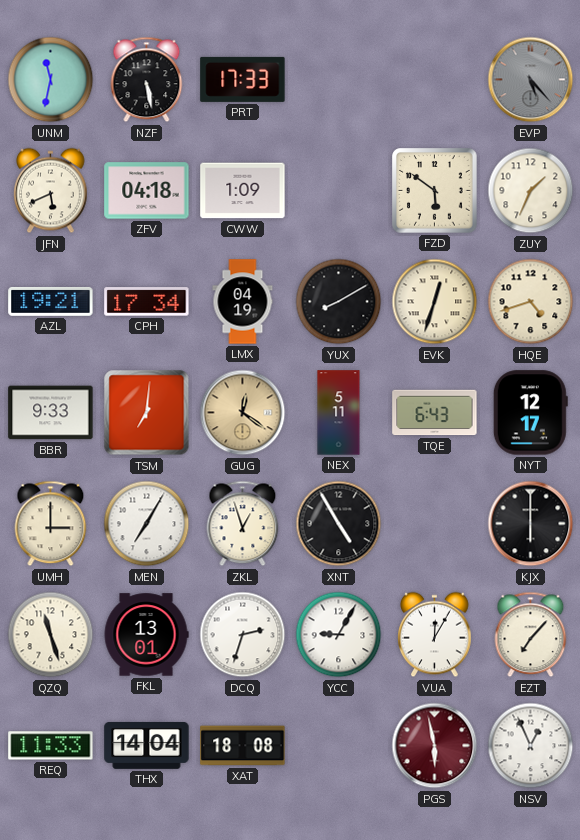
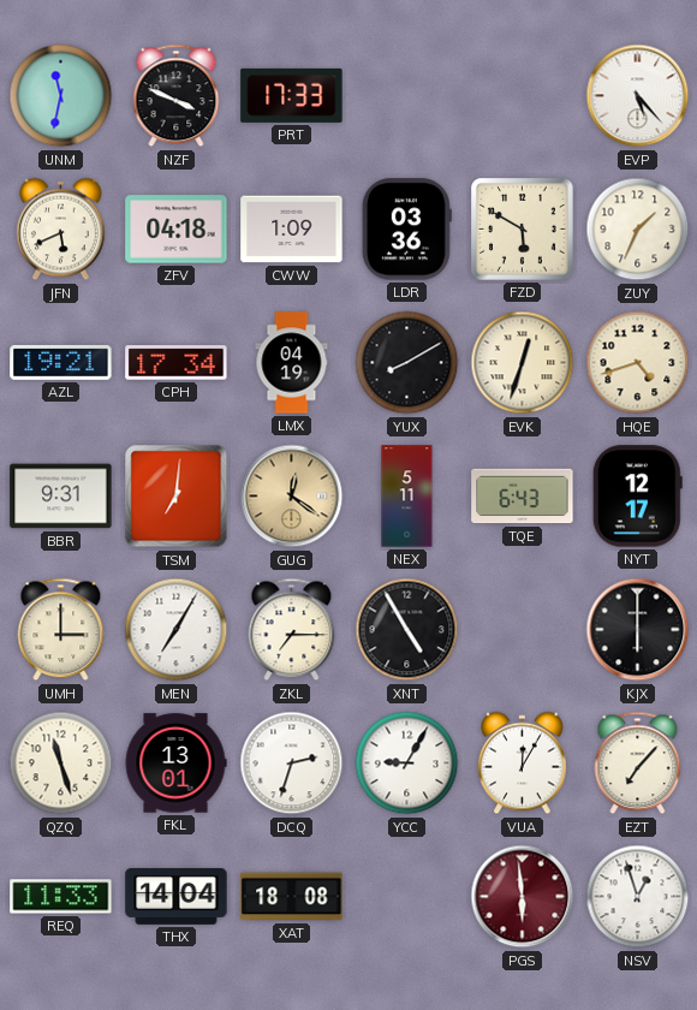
NZF: 5:28 -> 3:49 (177, 96)
EVP dial: grey -> white (638, 96)
LDR: none -> 03:36 (406, 230)
FZD: 5:51 -> 5:50 (523, 230)
BBR: 9:33 -> 9:31 (61, 497)
ZKL: 12:57 -> 7:15 (292, 630)
PGS: 5:58 -> 5:59 (523, 897)
NSV: 12:56 -> 12:57 (638, 897)
